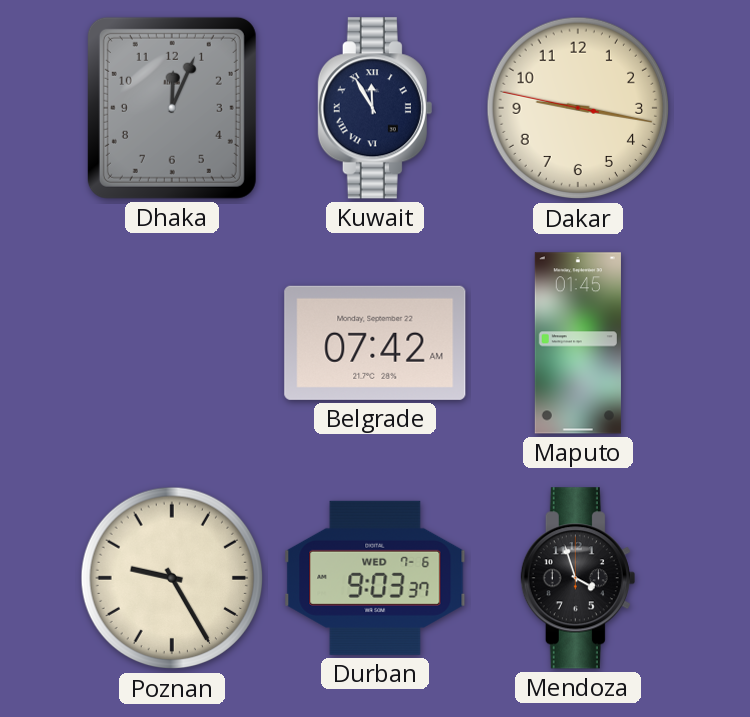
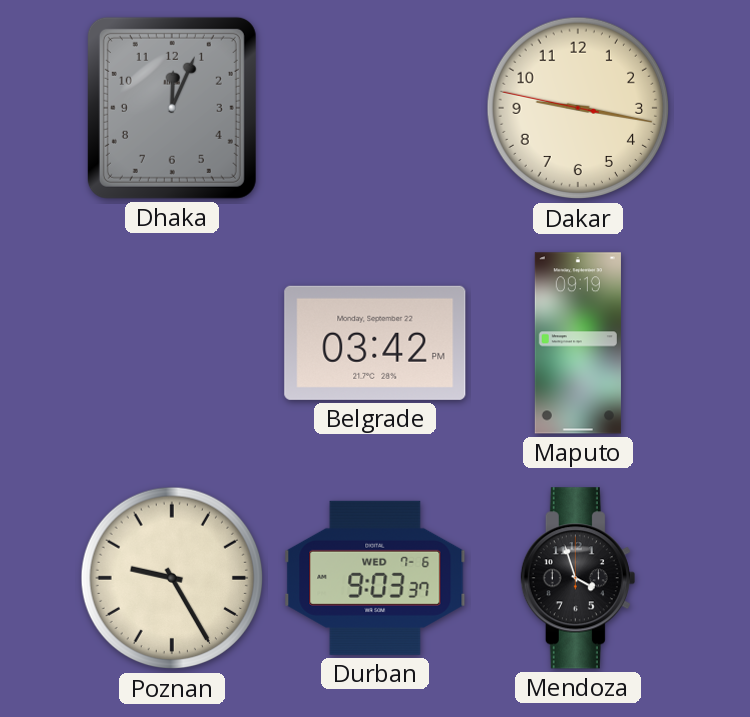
Kuwait: 11:55 -> none (375, 108)
Belgrade: 07:42 -> 03:42 (375, 343)
Maputo: 01:45 -> 09:19 (578, 343)
